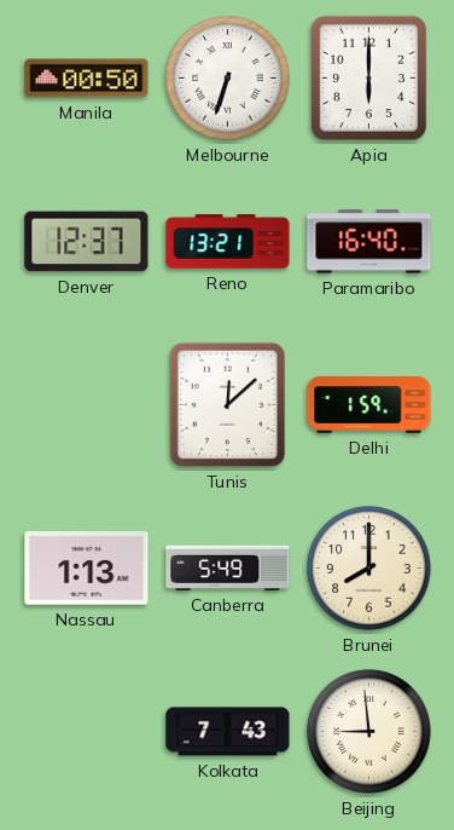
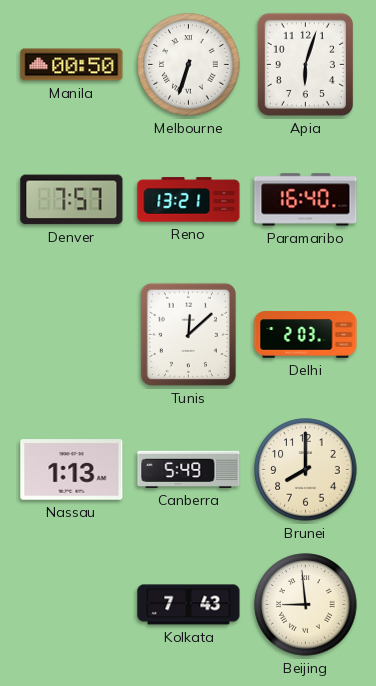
Apia: 6:00 -> 6:03 (305, 64)
Denver: 12:37 -> 7:57 (72, 200)
Delhi: 1:59 -> 2:03 (306, 335)
